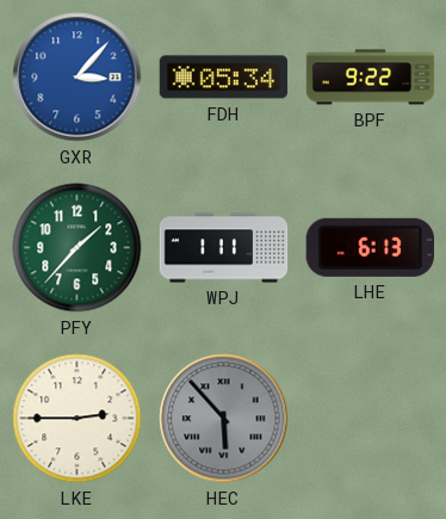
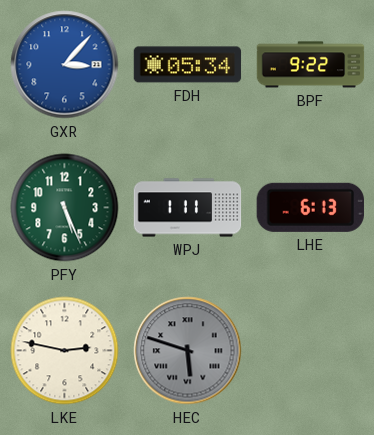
PFY: 1:37 -> 5:26 (65, 208)
LKE: 2:45 -> 2:47 (65, 351)
HEC: 5:53 -> 5:48 (188, 351)
